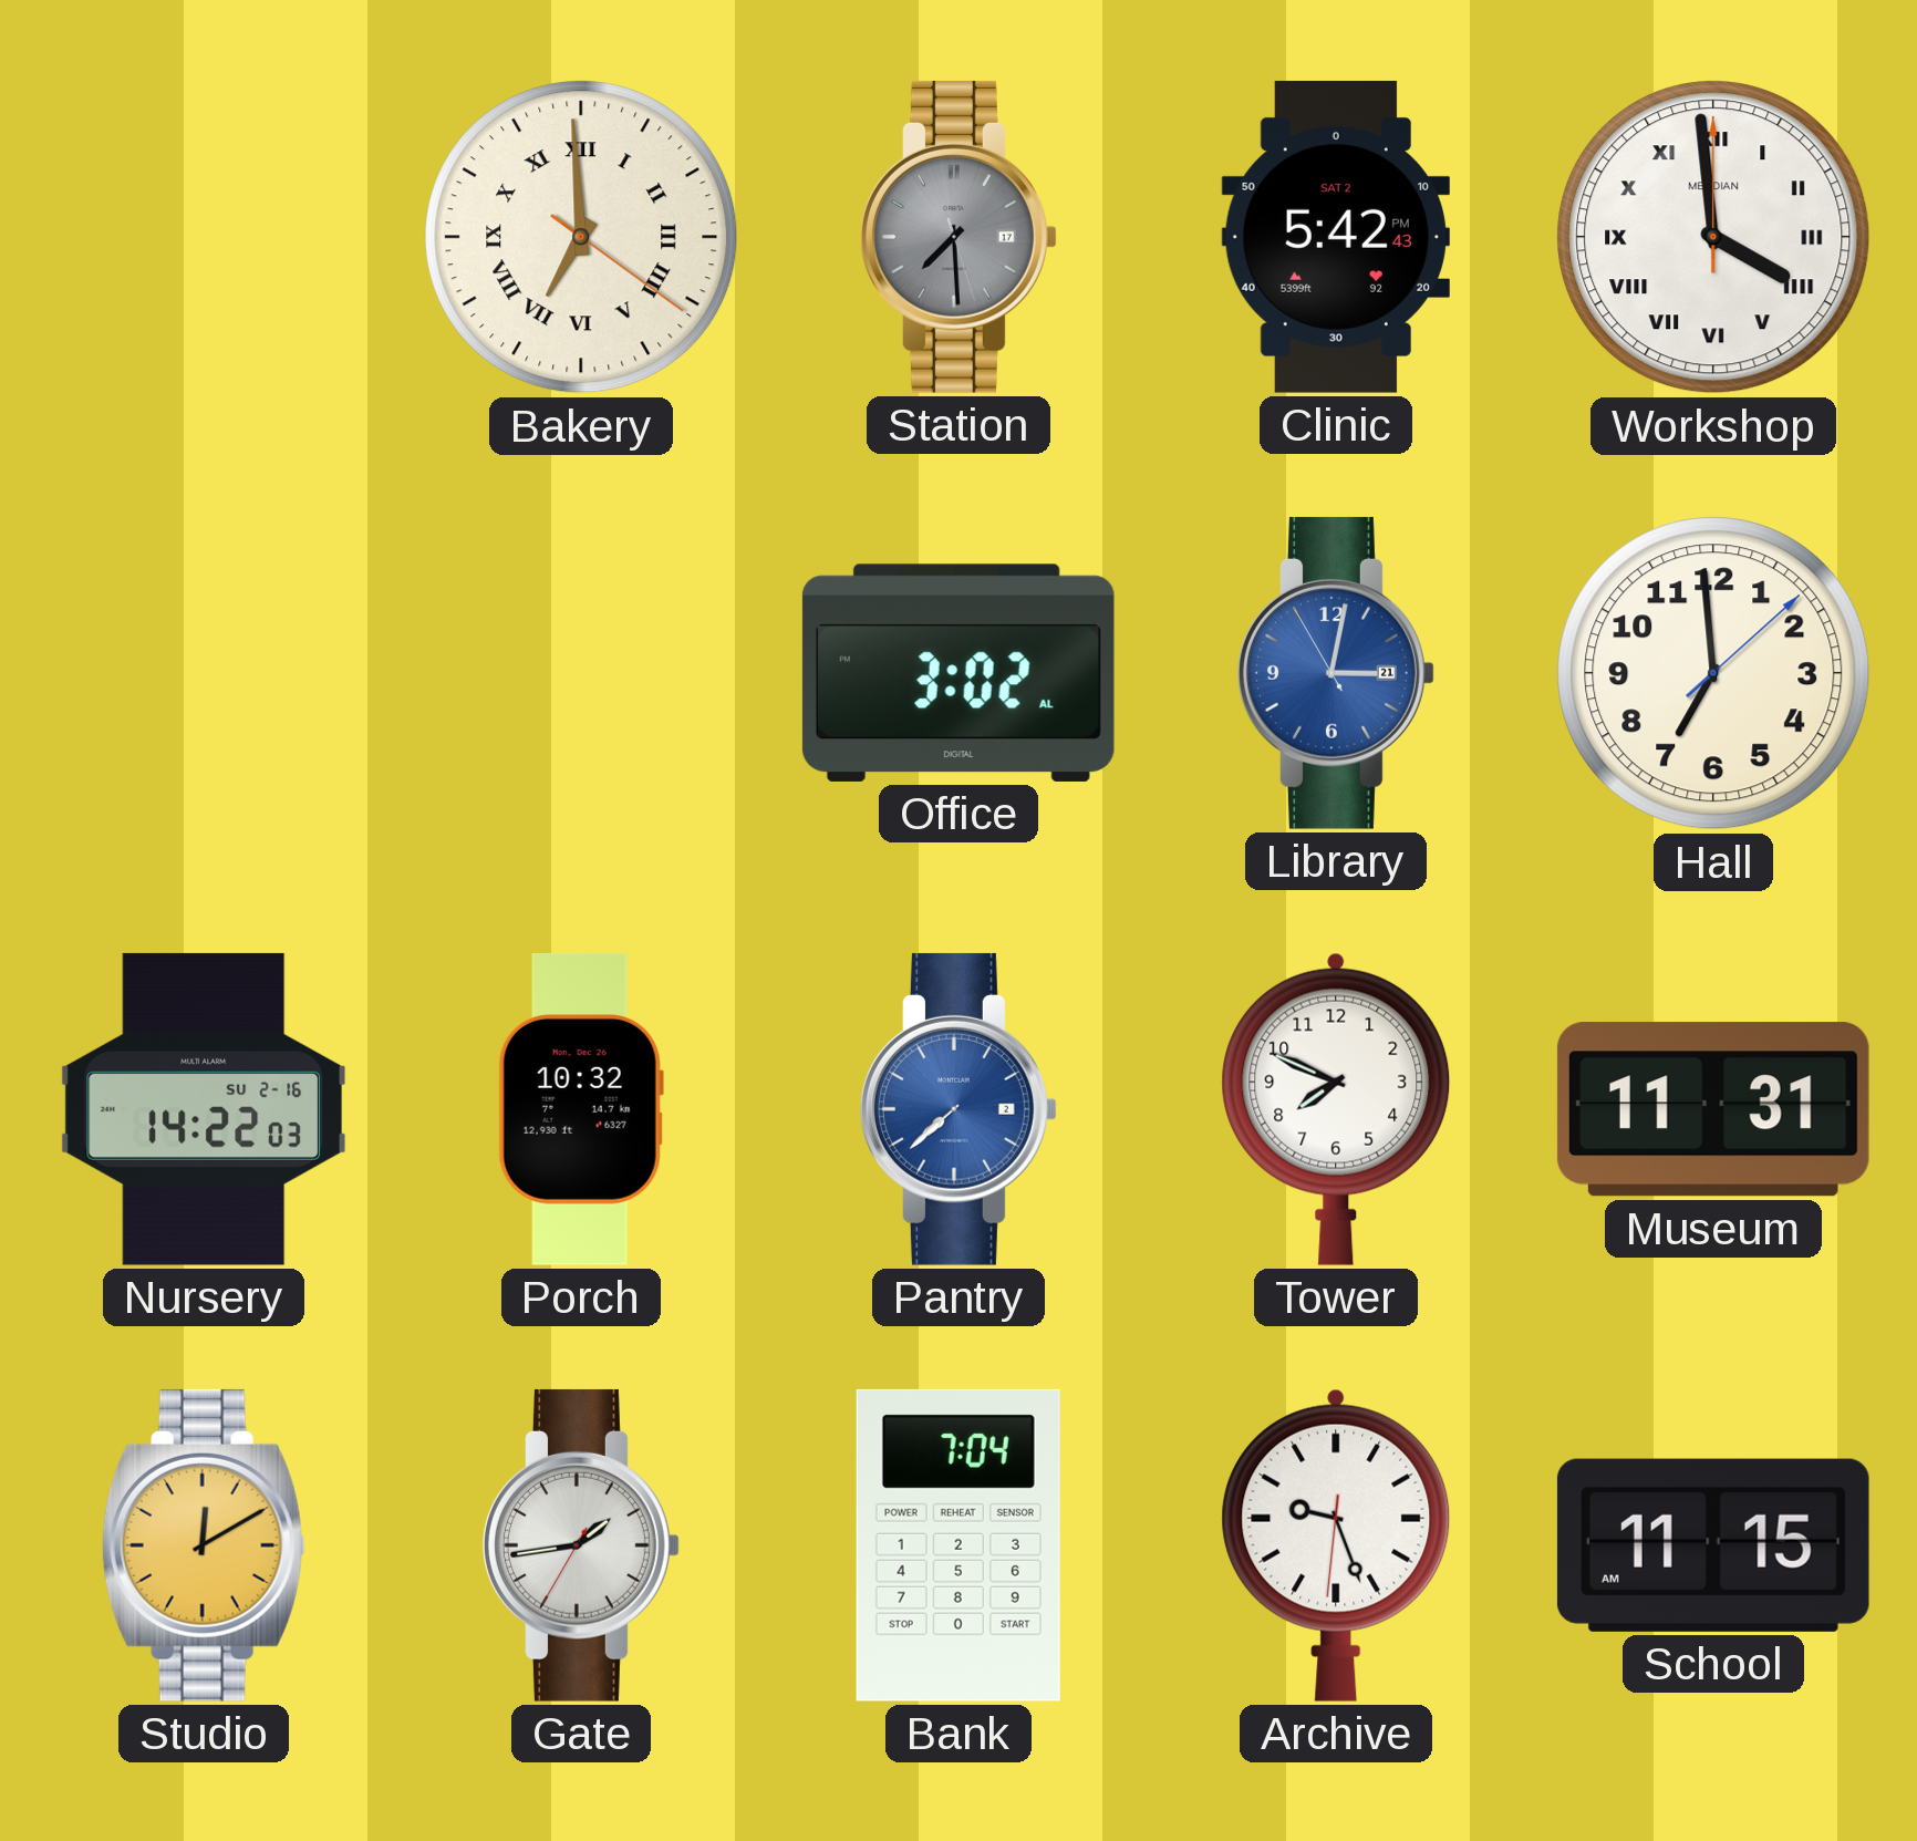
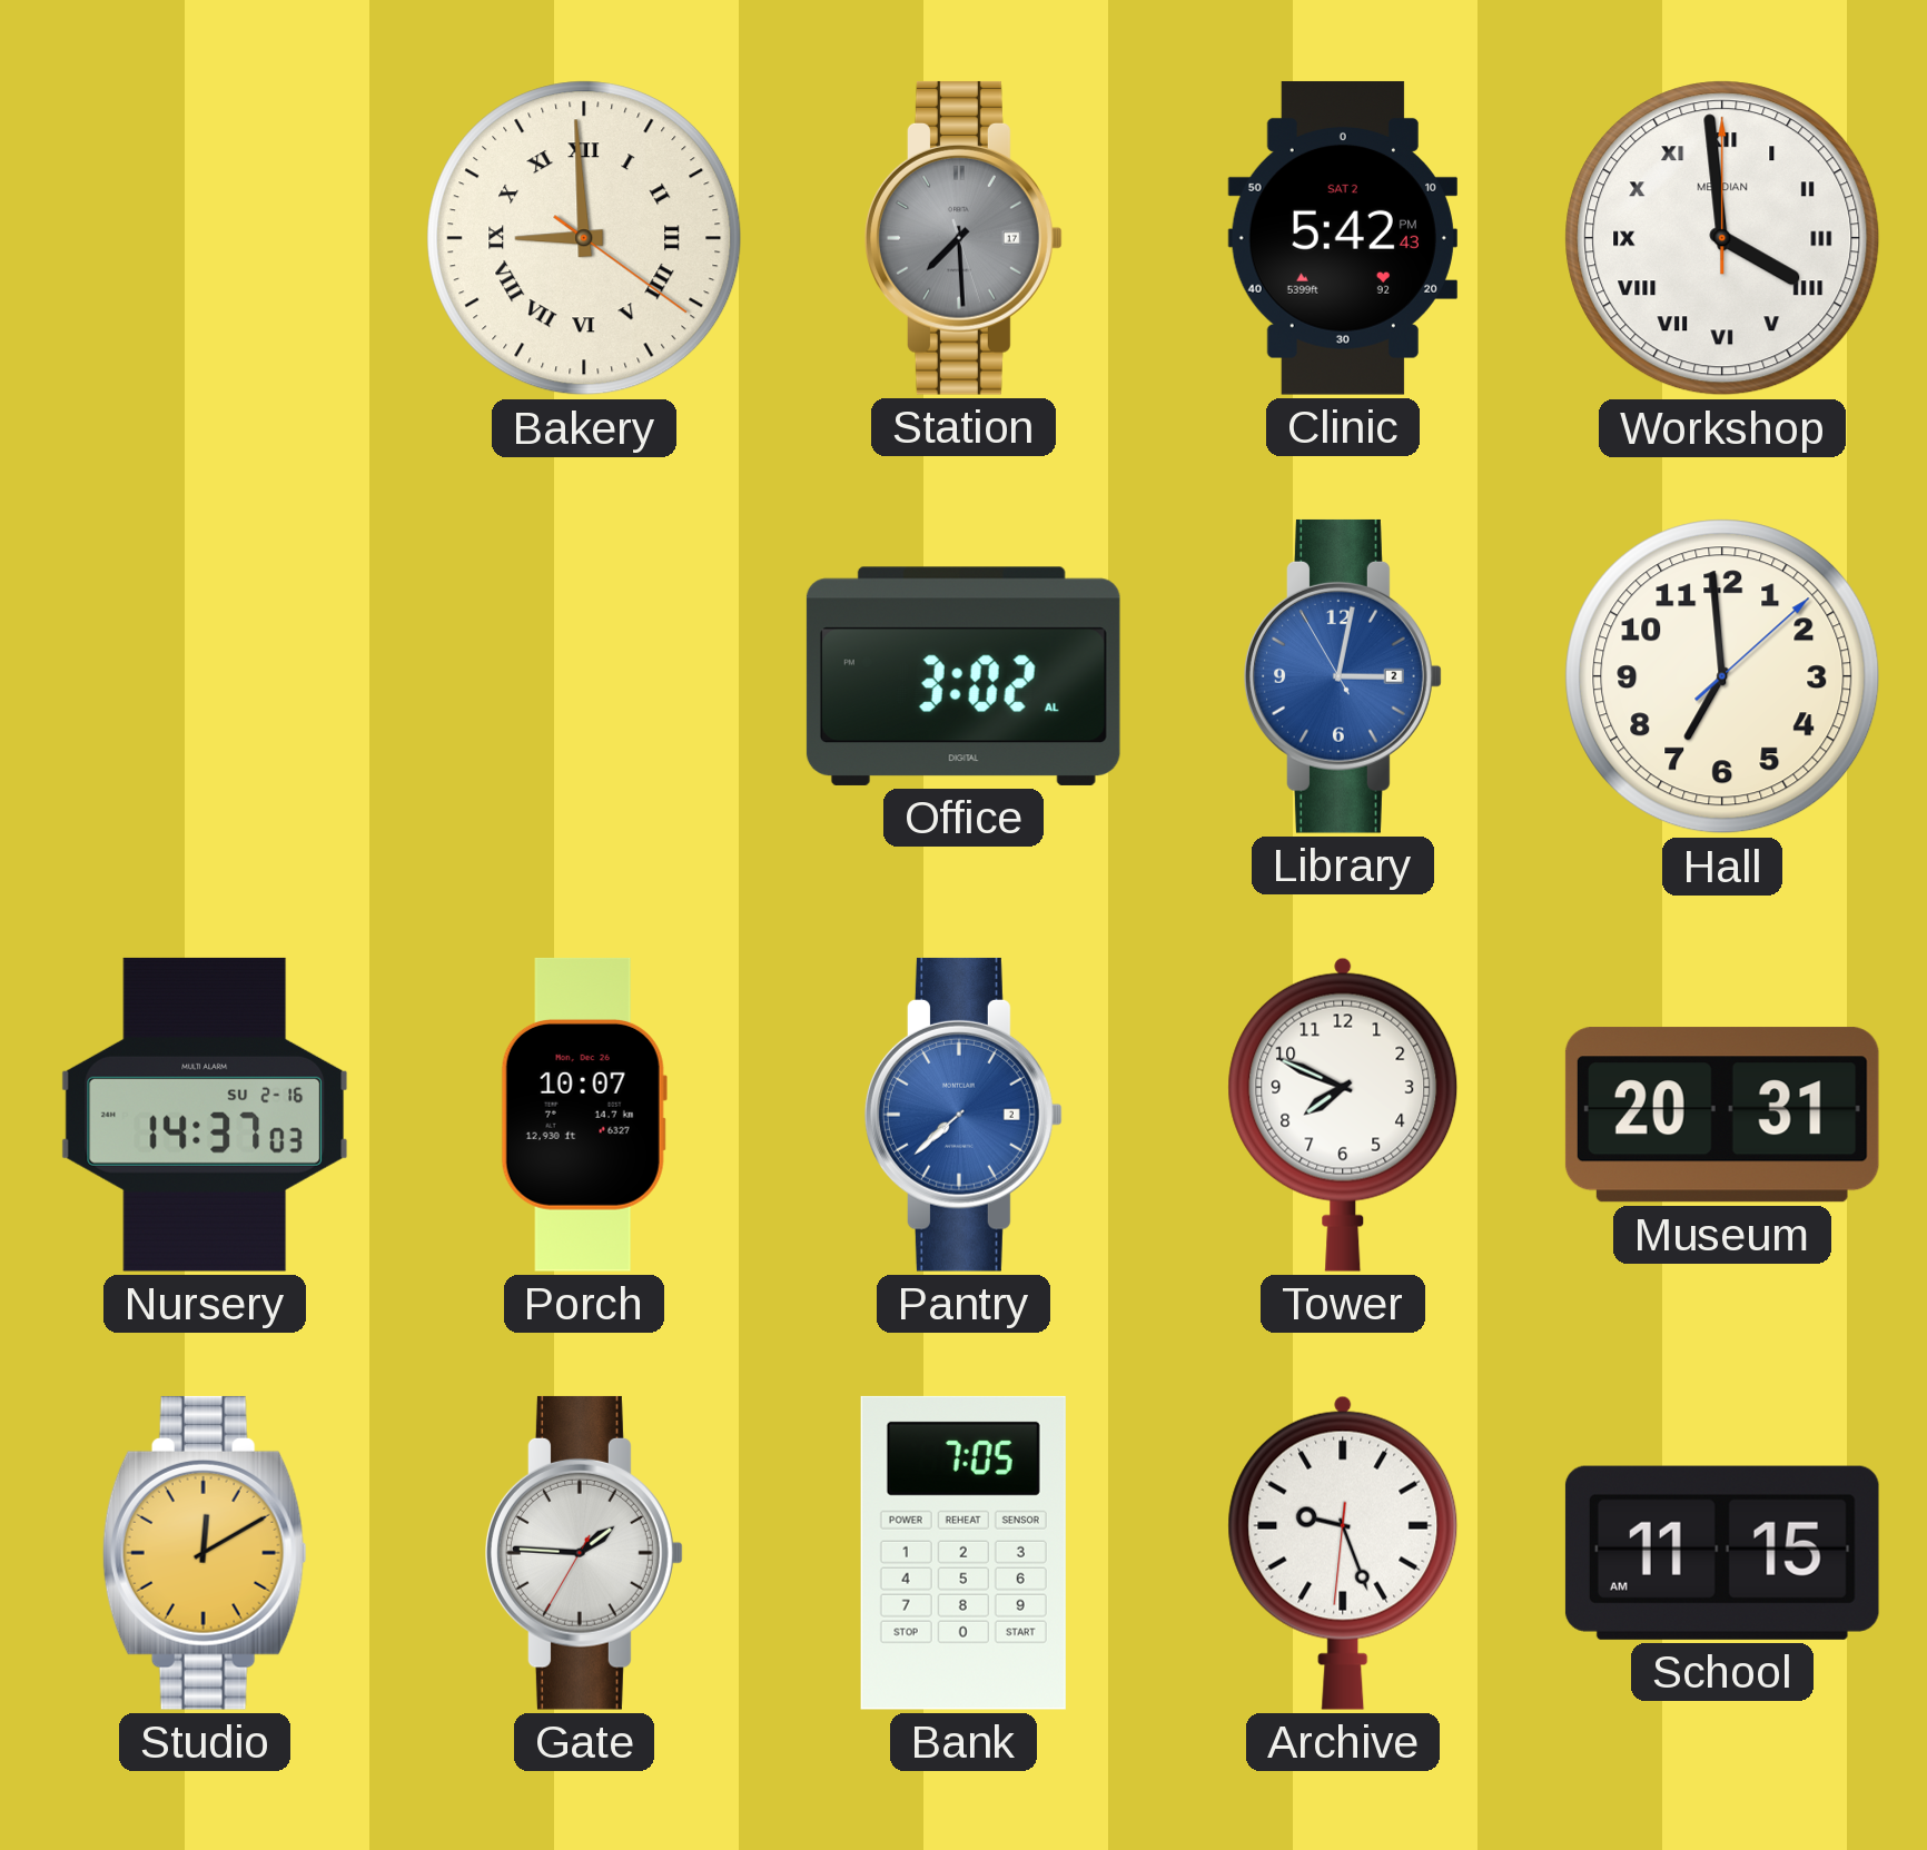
Bakery: 6:59 -> 8:59 (584, 238)
Library date: 21 -> 2 (1344, 676)
Nursery: 14:22 -> 14:37 (205, 1115)
Porch: 10:32 -> 10:07 (584, 1115)
Museum: 11:31 -> 20:31 (1722, 1115)
Gate: 1:43 -> 1:45 (585, 1553)
Bank: 7:04 -> 7:05 (964, 1553)
